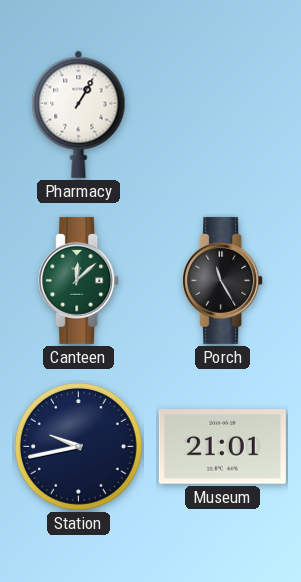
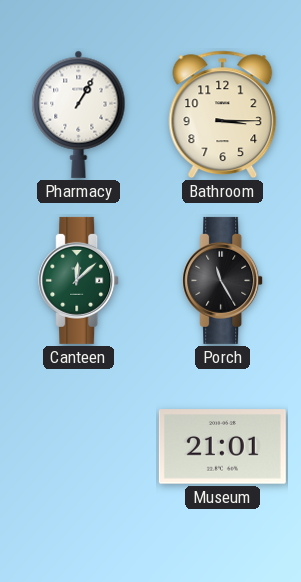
Bathroom: none -> 3:15 (223, 115)
Station: 9:43 -> none (78, 446)
